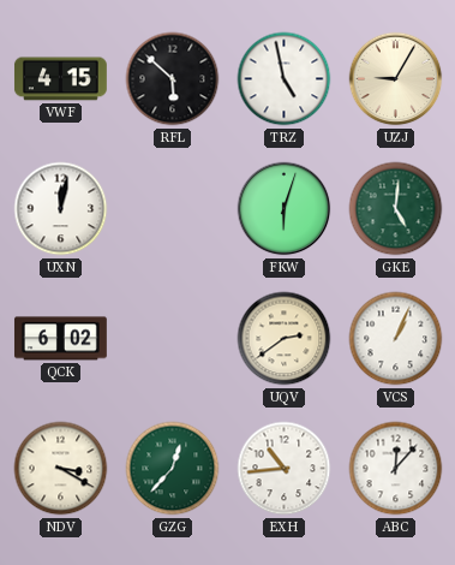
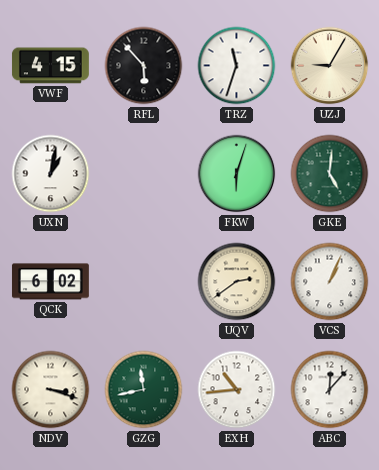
RFL: 5:52 -> 5:53 (144, 66)
TRZ: 4:58 -> 11:33 (237, 66)
UXN: 12:02 -> 1:02 (51, 174)
NDV: 3:20 -> 3:18 (51, 390)
GZG: 12:37 -> 11:43 (144, 390)
